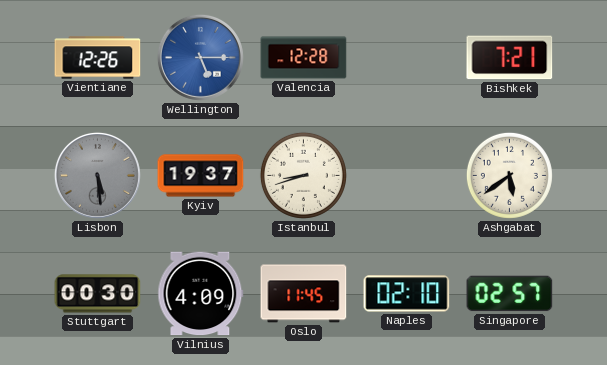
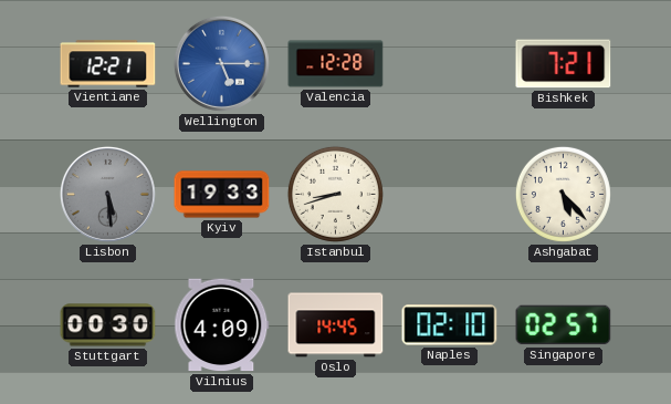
Vientiane: 12:26 -> 12:21 (108, 64)
Kyiv: 19:37 -> 19:33 (222, 195)
Ashgabat: 5:39 -> 5:23 (563, 194)
Oslo: 11:45 -> 14:45 (336, 325)
